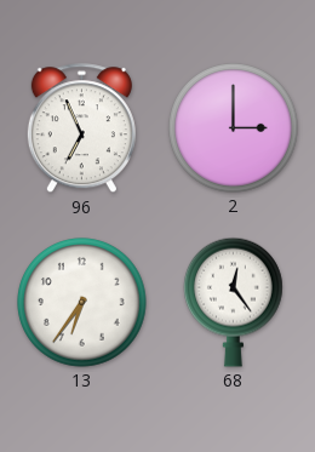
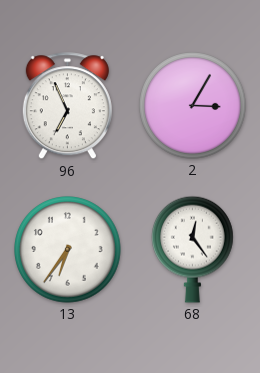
2: 3:00 -> 3:05 (193, 106)
